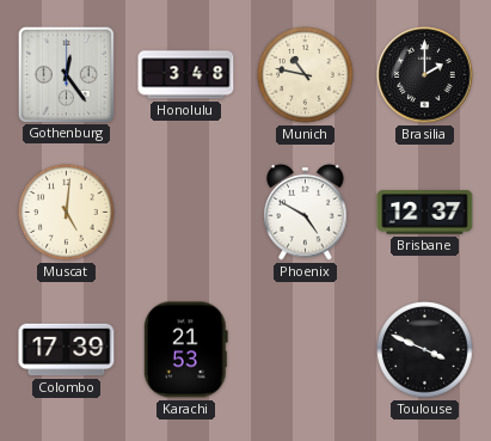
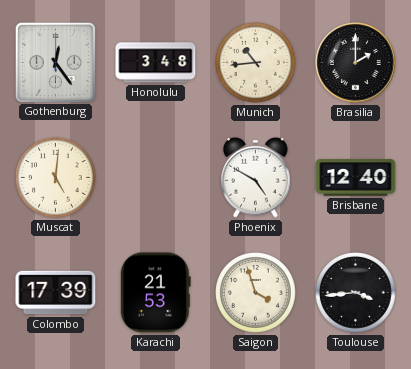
Munich: 10:47 -> 10:44 (256, 63)
Brisbane: 12:37 -> 12:40 (356, 178)
Saigon: none -> 3:57 (256, 293)
Toulouse: 3:49 -> 3:44 (356, 293)
